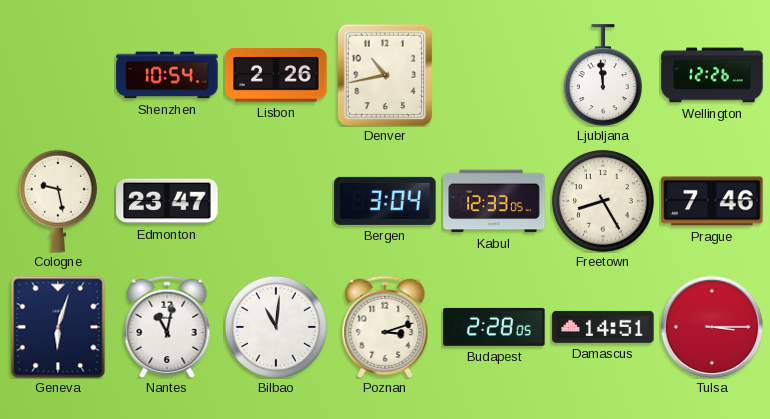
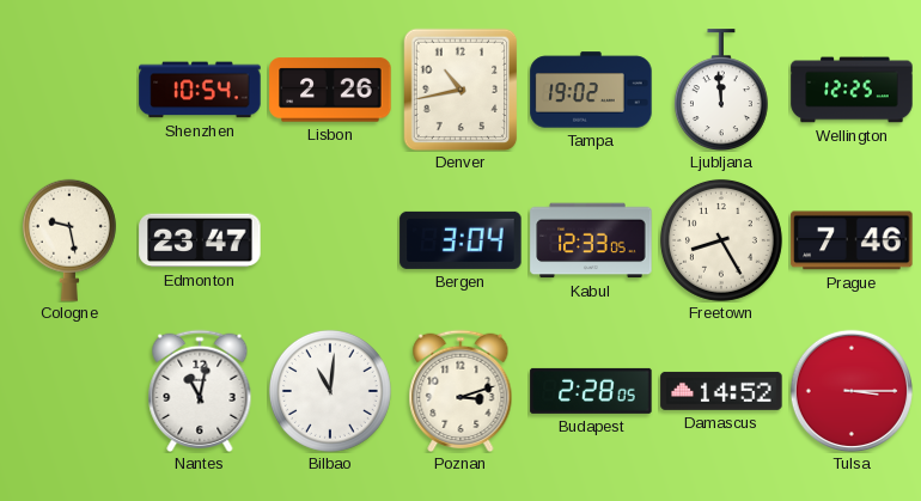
Tampa: none -> 19:02 (591, 90)
Wellington: 12:26 -> 12:25 (852, 90)
Geneva: 6:03 -> none (58, 327)
Damascus: 14:51 -> 14:52 (721, 391)
